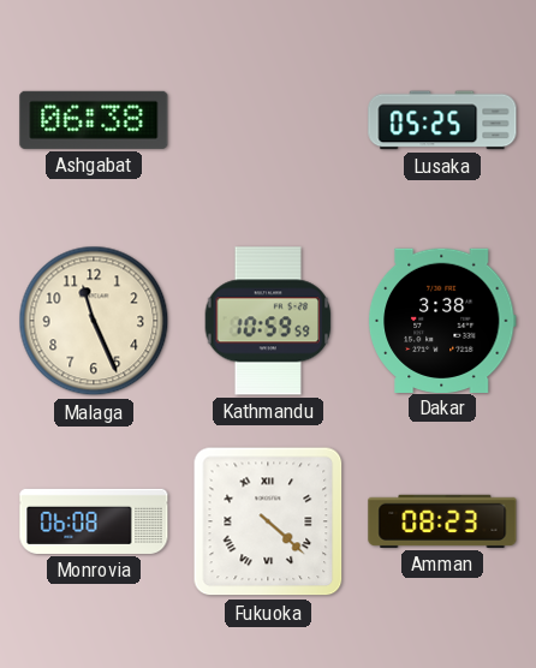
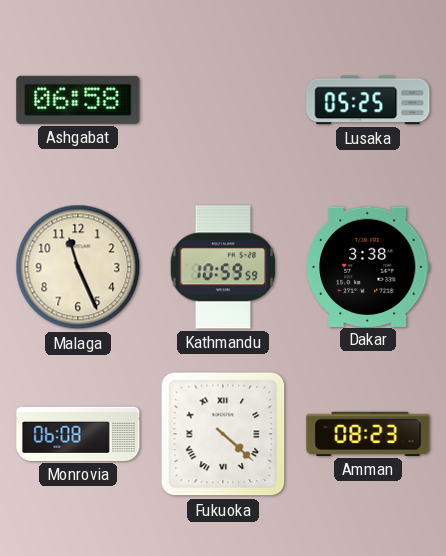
Ashgabat: 06:38 -> 06:58 (78, 100)
